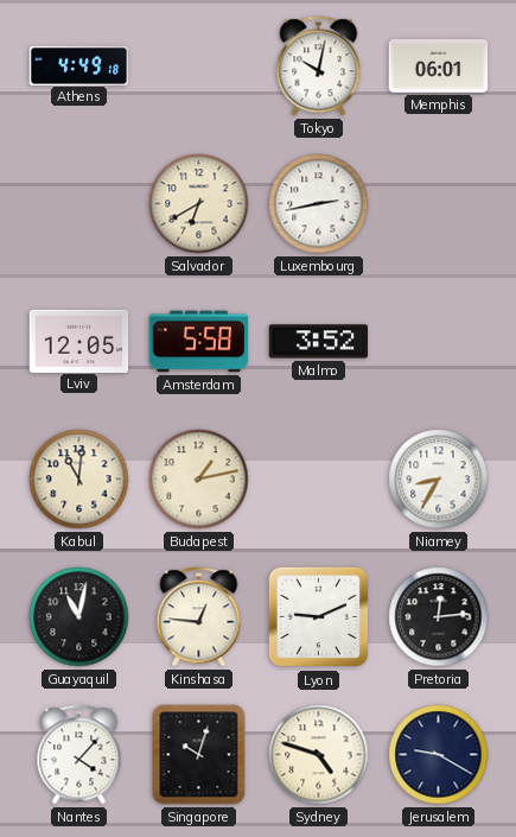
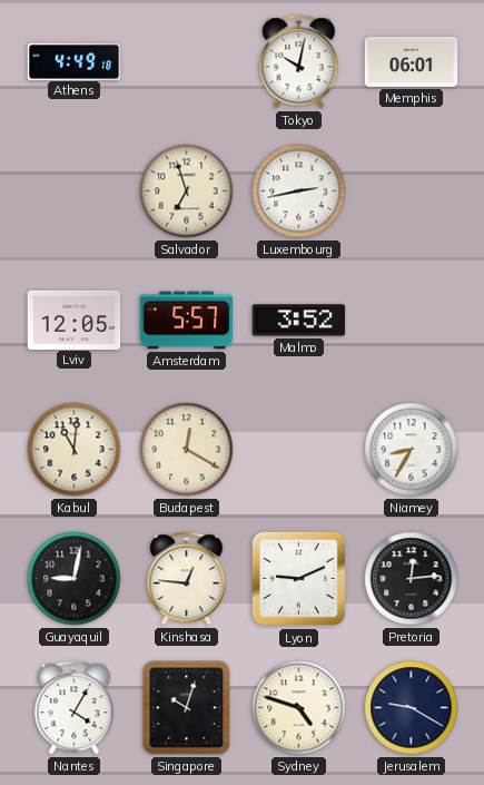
Salvador: 6:40 -> 6:57 (187, 192)
Amsterdam: 5:58 -> 5:57 (187, 321)
Budapest: 1:13 -> 12:20 (187, 450)
Guayaquil: 11:02 -> 9:02 (75, 579)
Nantes: 4:07 -> 4:05 (75, 708)
